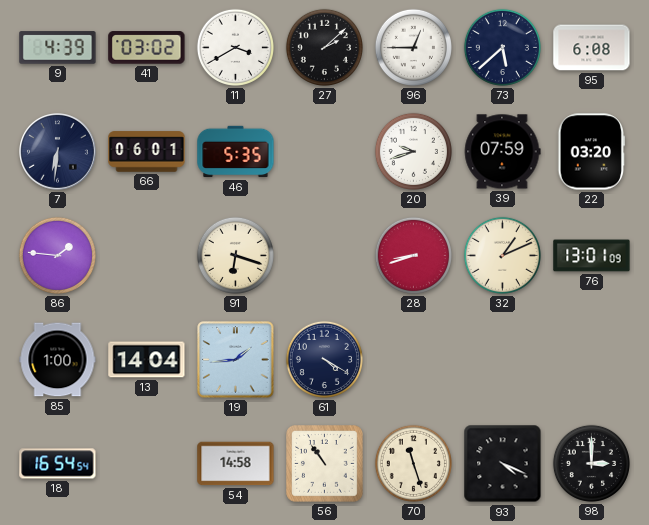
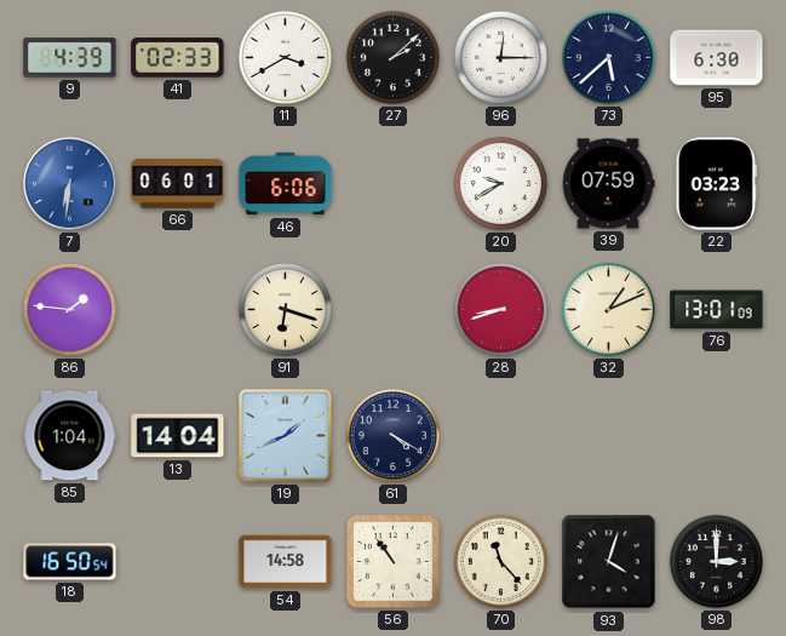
41: 03:02 -> 02:33 (178, 58)
96: 12:45 -> 12:15 (500, 57)
95: 6:08 -> 6:30 (717, 58)
7 dial: navy -> blue (70, 184)
46: 5:35 -> 6:06 (286, 184)
20: 9:42 -> 9:40 (500, 183)
22: 03:20 -> 03:23 (716, 184)
85: 1:00 -> 1:04 (70, 436)
19: 1:44 -> 1:41 (286, 436)
18: 16:54 -> 16:50 (70, 562)
70: 11:27 -> 11:23 (500, 561)
93: 4:19 -> 4:03 (609, 562)
